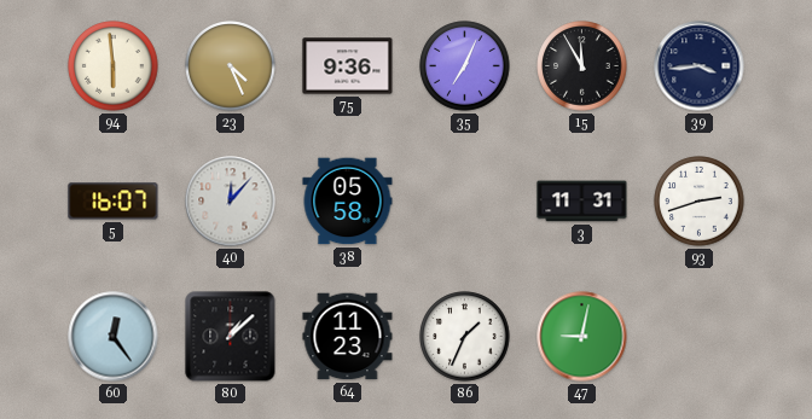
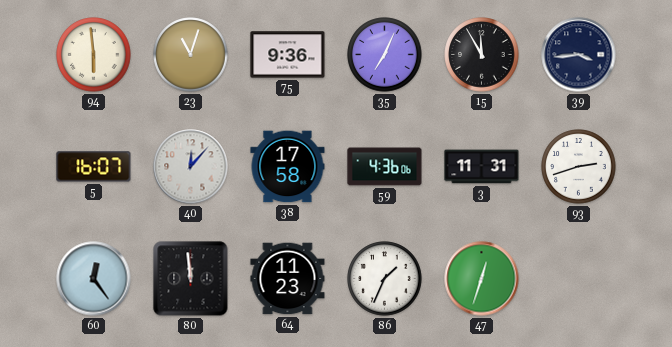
23: 4:26 -> 11:03 (191, 55)
38: 05:58 -> 17:58 (288, 167)
59: none -> 4:36 (385, 167)
80: 1:08 -> 11:59 (191, 279)
47: 9:02 -> 12:33 (482, 279)
